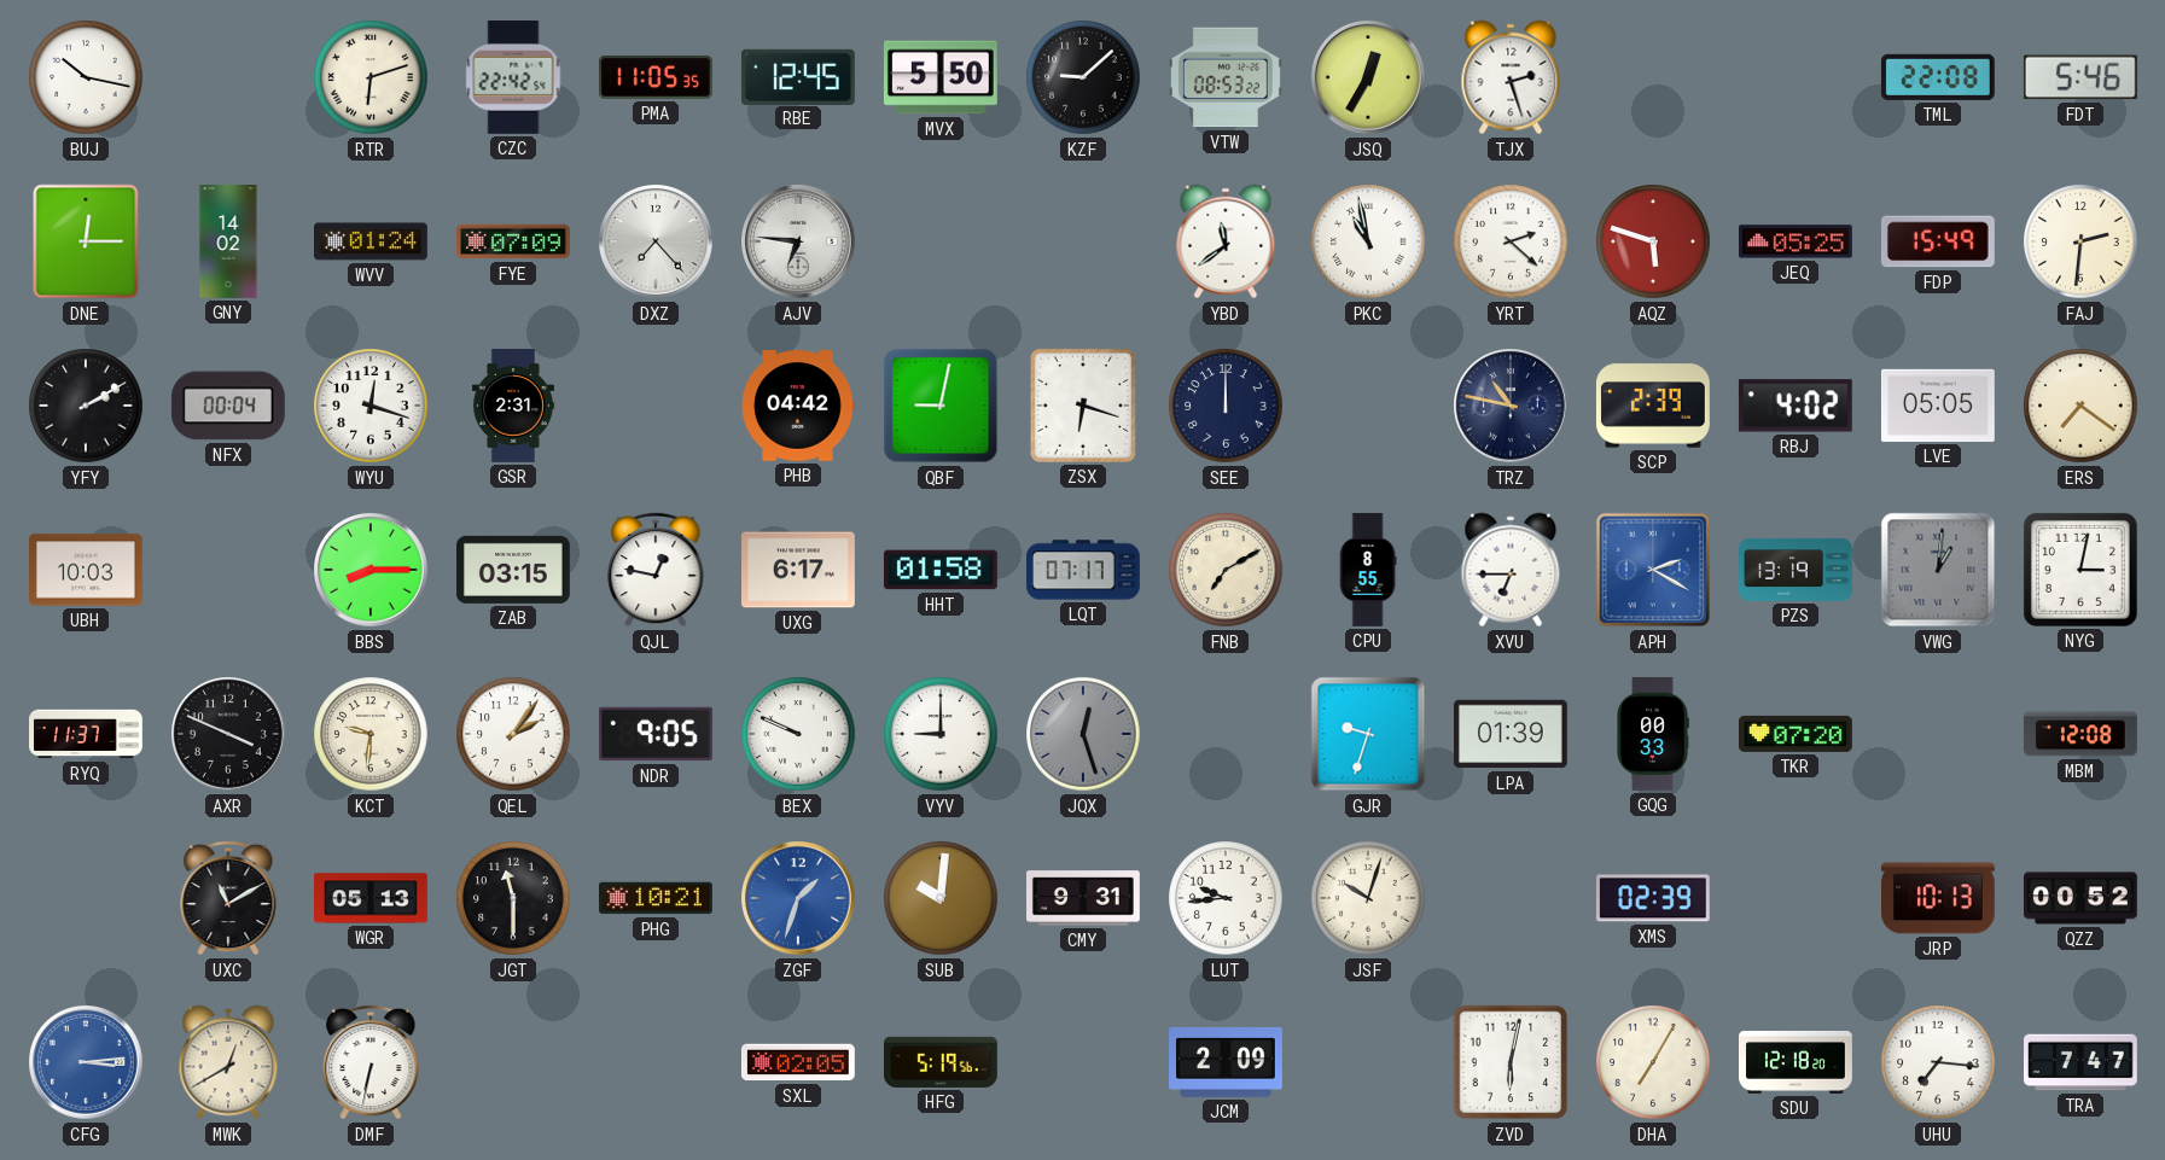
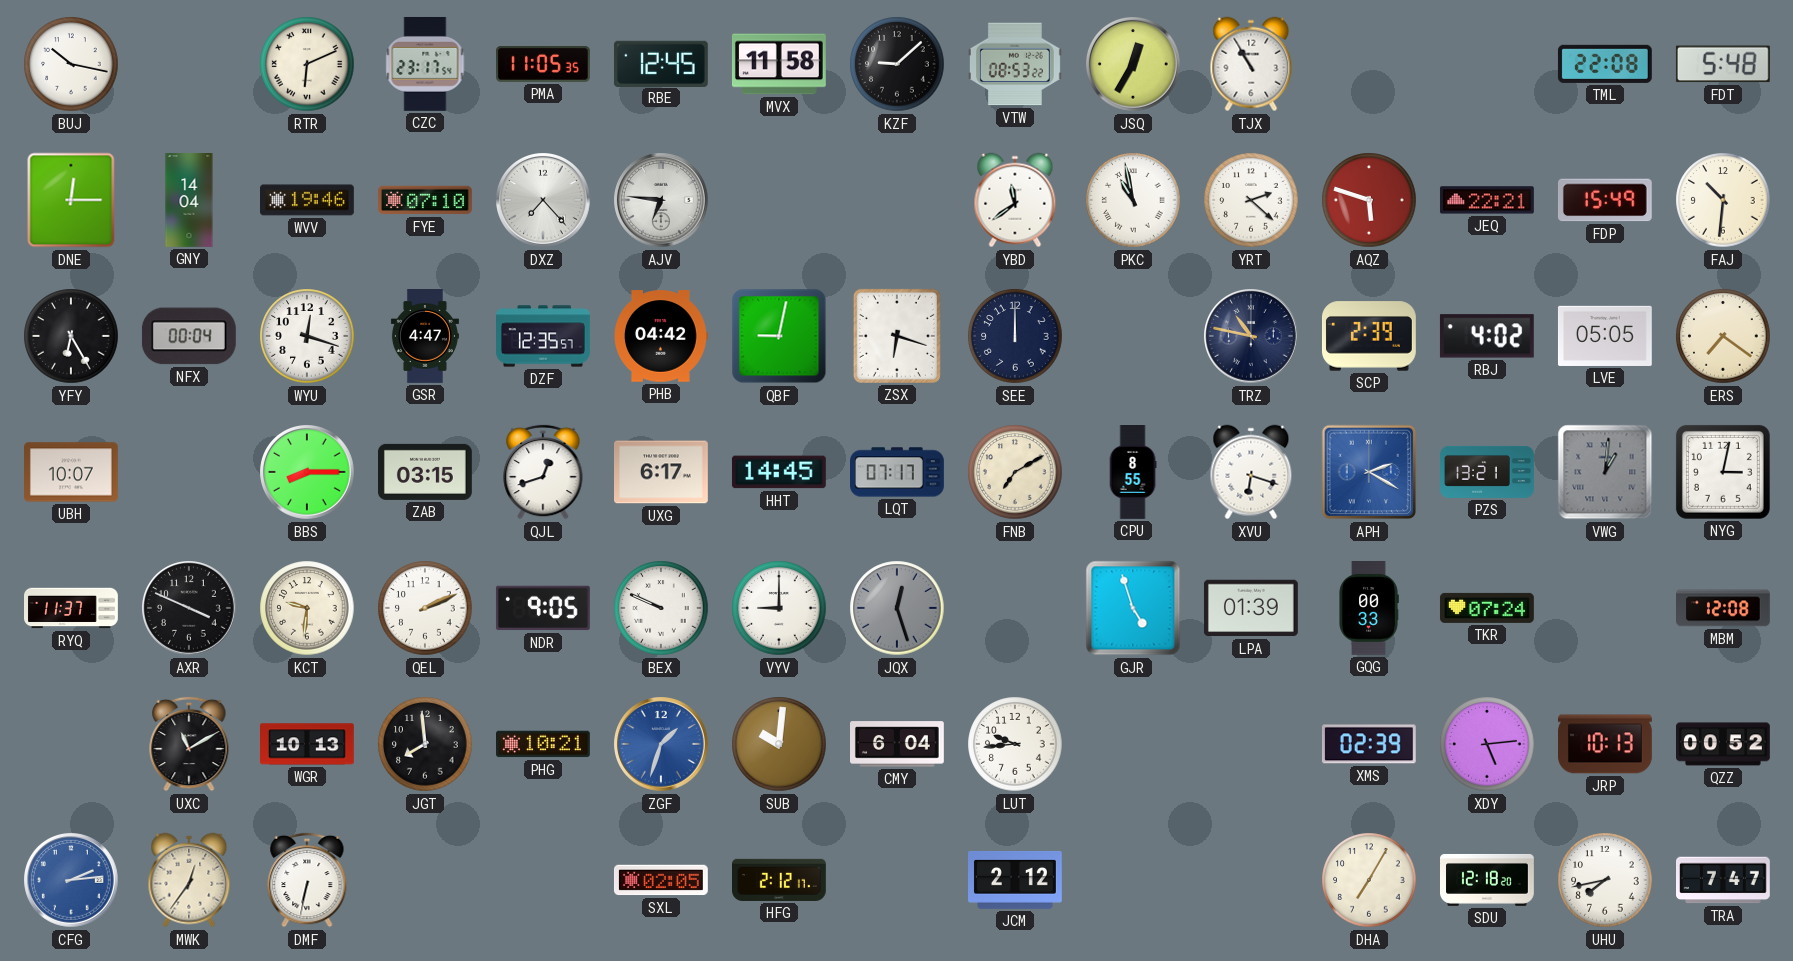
RTR: 6:12 -> 6:11 (307, 64)
CZC: 22:42 -> 23:17 (425, 64)
MVX: 5:50 -> 11:58 (779, 64)
TJX: 2:27 -> 10:55 (1251, 64)
FDT: 5:46 -> 5:48 (1723, 64)
GNY: 14:02 -> 14:04 (189, 201)
WVV: 01:24 -> 19:46 (308, 200)
FYE: 07:09 -> 07:10 (426, 200)
JEQ: 05:25 -> 22:21 (1487, 200)
FAJ: 2:31 -> 10:31 (1723, 200)
YFY: 2:10 -> 6:25 (71, 336)
GSR: 2:31 -> 4:47 (425, 337)
DZF: none -> 12:35 (544, 336)
UBH: 10:03 -> 10:07 (72, 472)
QJL: 12:47 -> 12:42 (543, 472)
HHT: 01:58 -> 14:45 (779, 472)
XVU: 6:45 -> 6:18 (1251, 472)
PZS: 13:19 -> 13:21 (1487, 472)
QEL: 2:06 -> 2:11 (425, 608)
GJR: 9:33 -> 4:57 (1133, 608)
TKR: 07:20 -> 07:24 (1487, 608)
WGR: 05:13 -> 10:13 (308, 744)
JGT: 11:30 -> 7:59 (425, 744)
CMY: 9:31 -> 6:04 (898, 744)
JSF: 10:03 -> none (1368, 898)
XDY: none -> 5:14 (1487, 744)
CFG: 3:14 -> 2:14 (72, 881)
MWK: 12:40 -> 12:36 (189, 880)
HFG: 5:19 -> 2:12 (780, 880)
JCM: 2:09 -> 2:12 (1016, 880)
ZVD: 6:02 -> none (1511, 1062)
UHU: 7:16 -> 7:43 (1605, 880)
